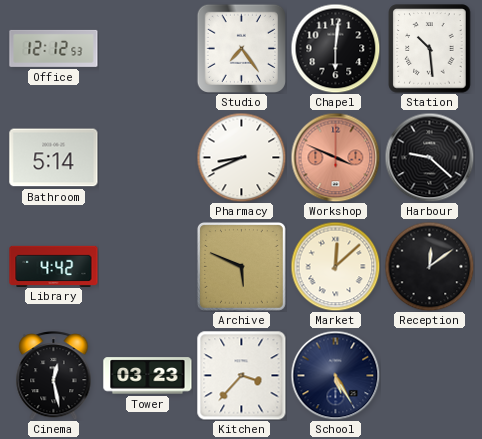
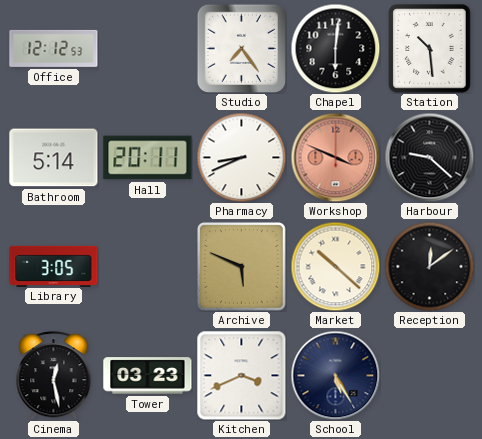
Hall: none -> 20:11 (148, 158)
Library: 4:42 -> 3:05 (54, 266)
Market: 12:08 -> 10:22 (335, 266)
Kitchen: 3:37 -> 3:41 (241, 375)
